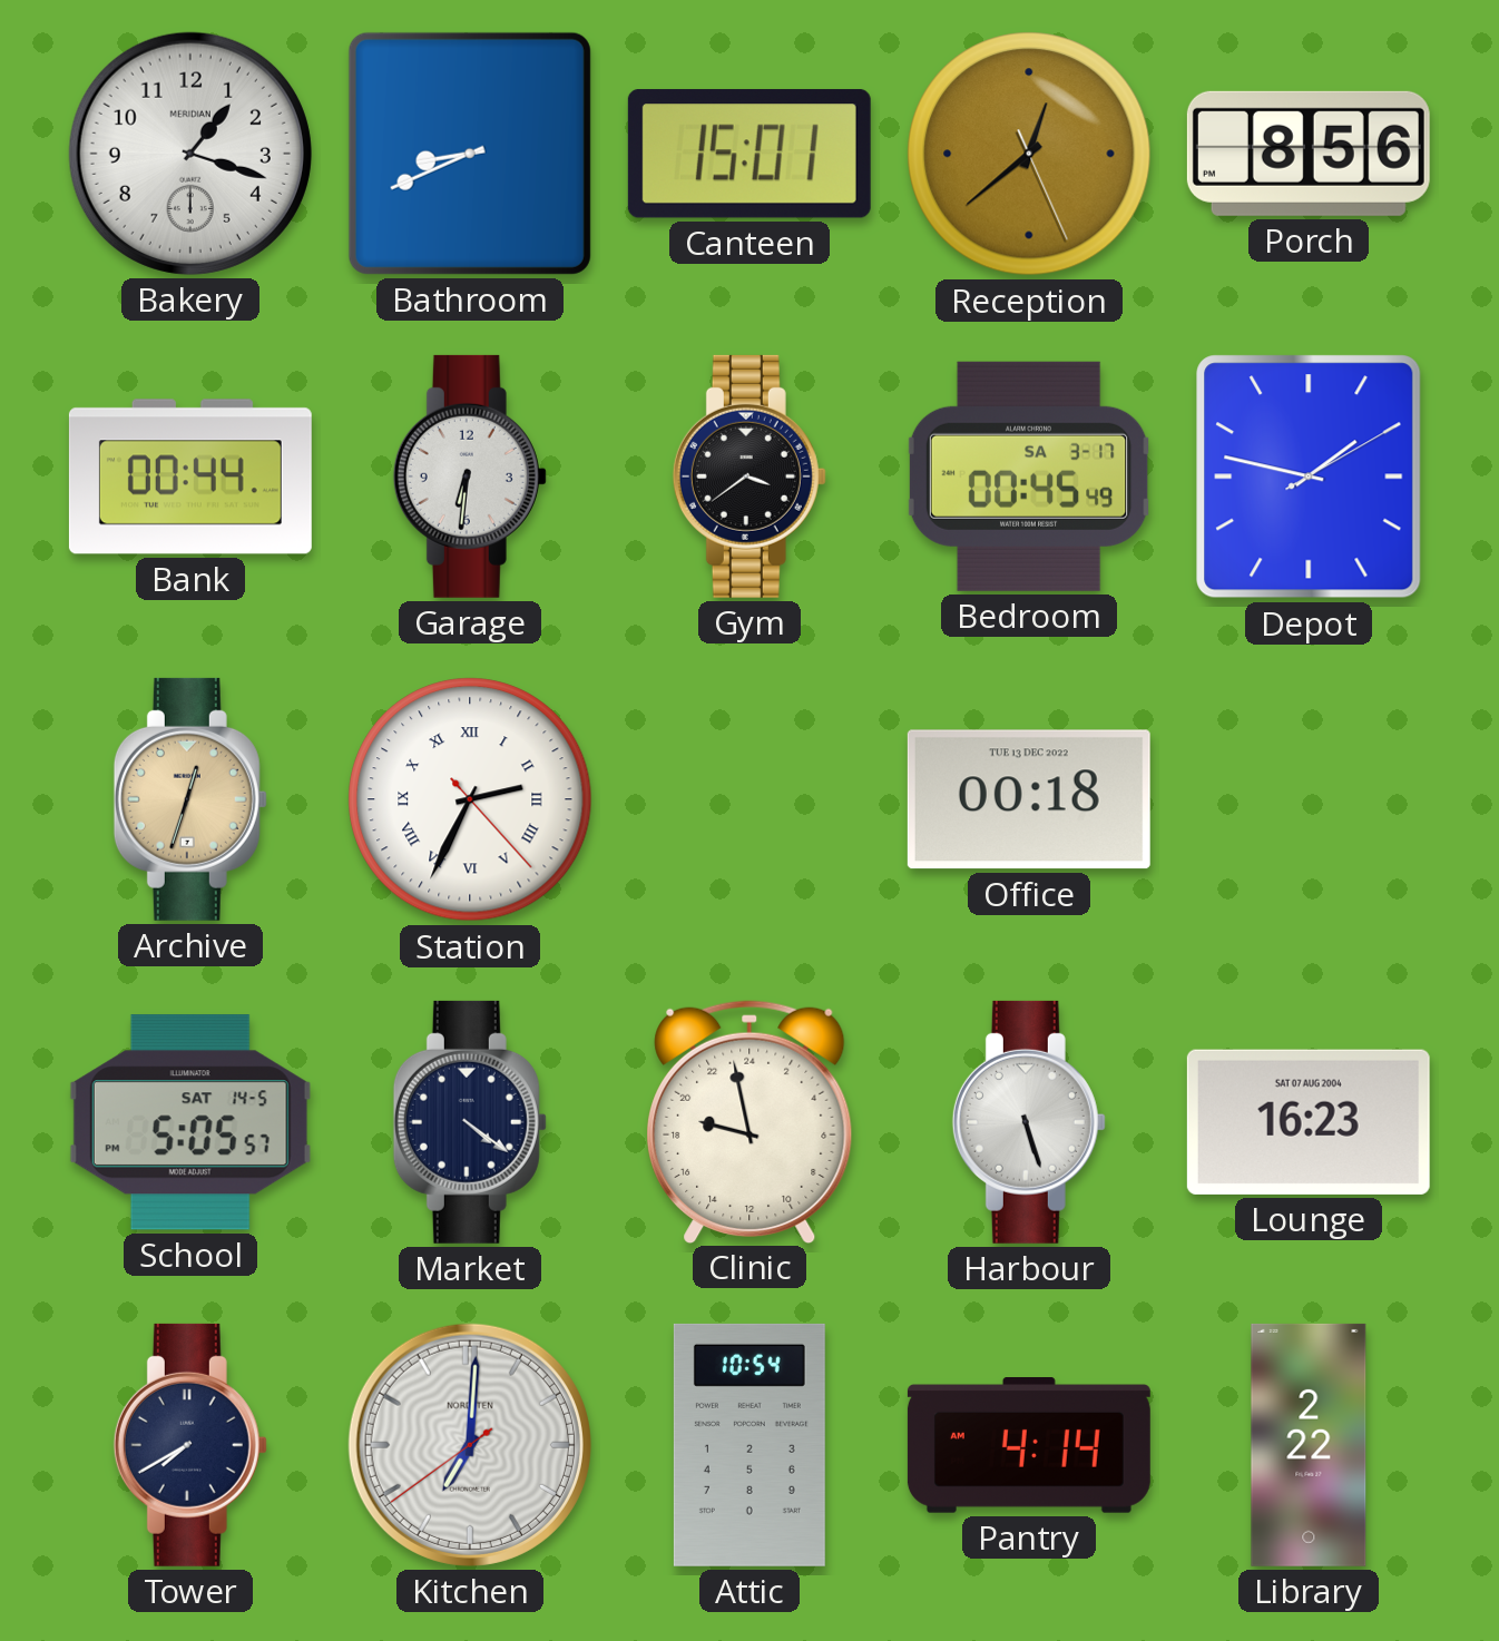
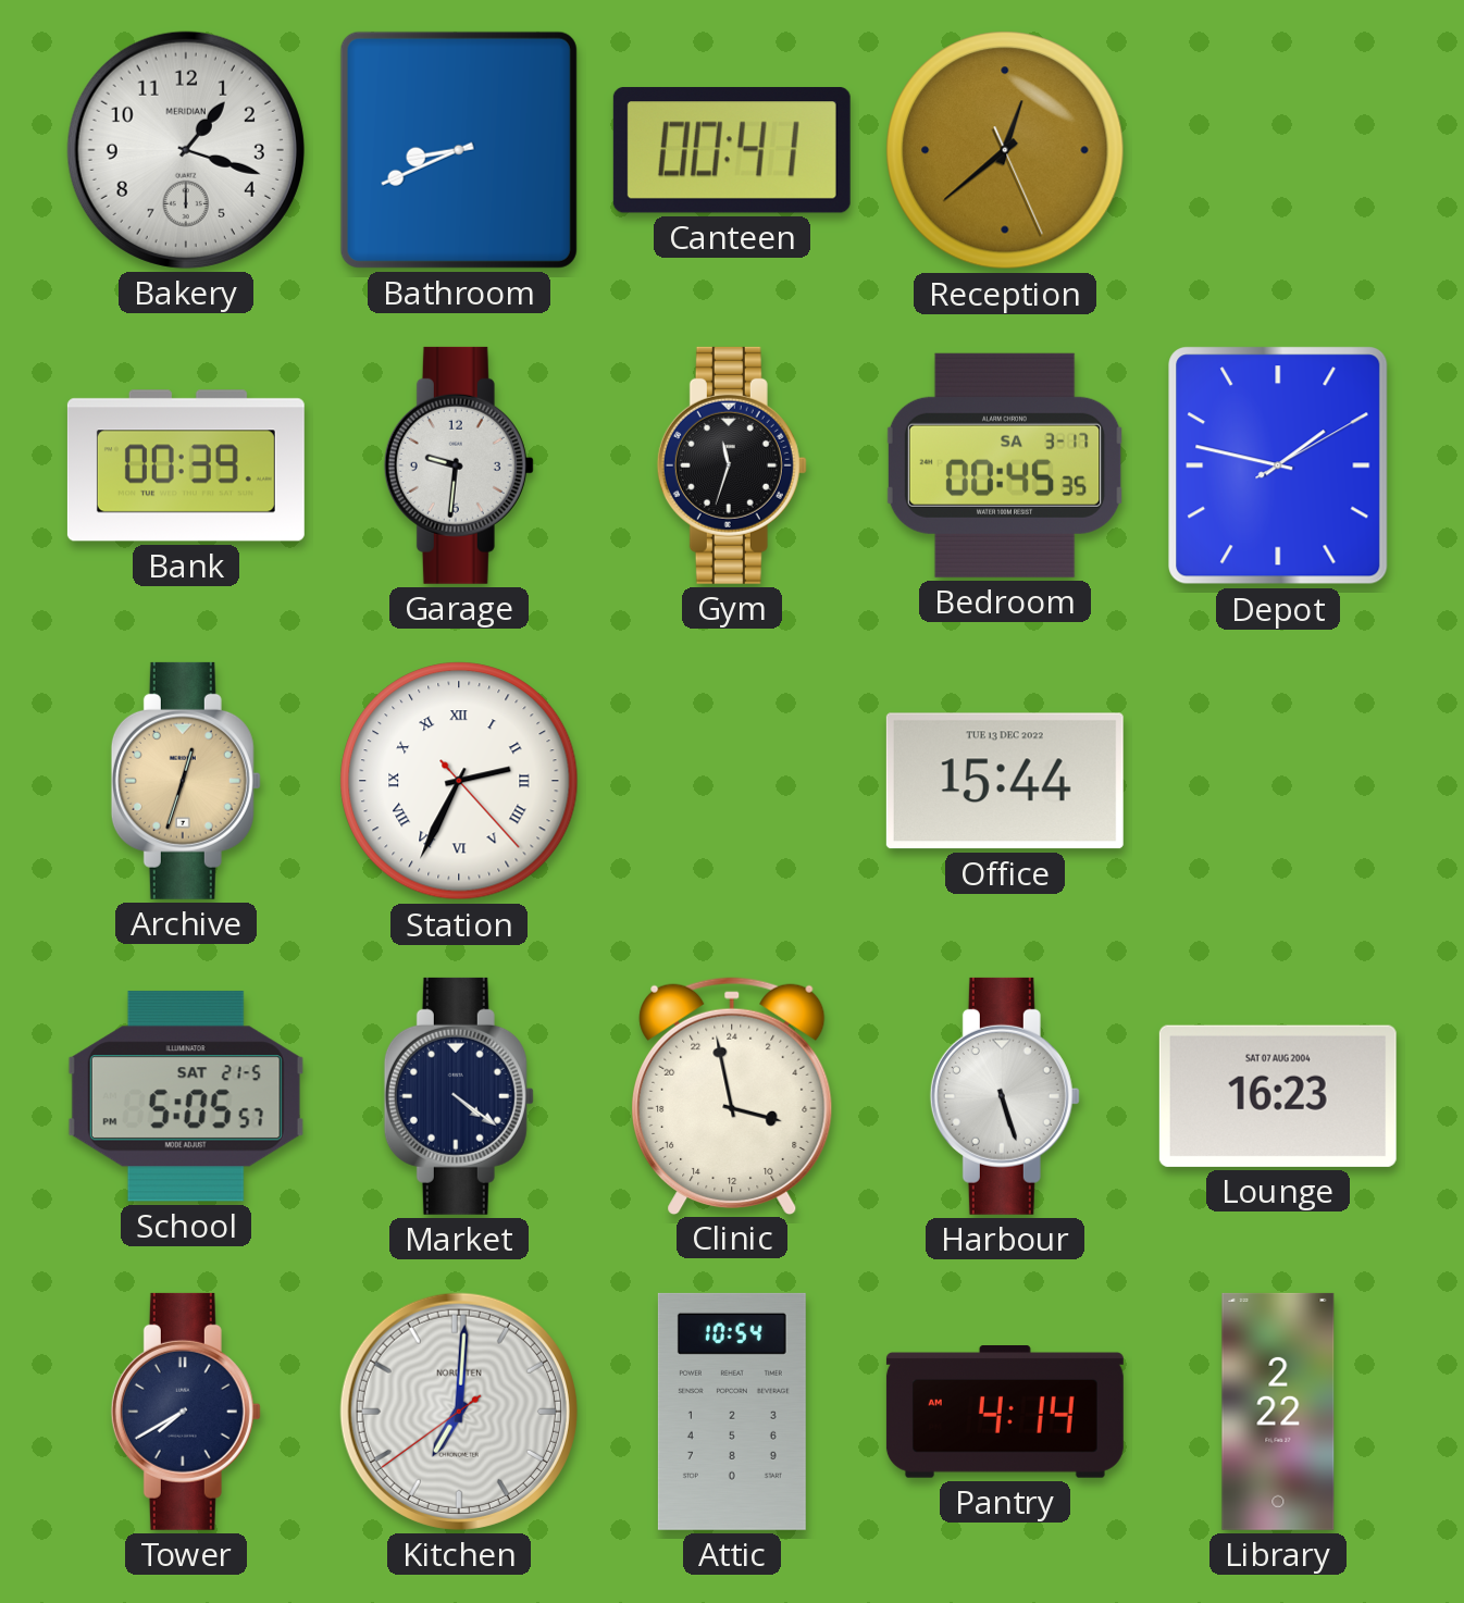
Canteen: 15:01 -> 00:41 (732, 150)
Porch: 8:56 -> none (1309, 154)
Bank: 00:44 -> 00:39 (186, 465)
Garage: 6:31 -> 9:31 (459, 465)
Gym: 3:39 -> 11:33 (732, 465)
Bedroom: 00:45:49 -> 00:45:35 (1005, 465)
Office: 00:18 -> 15:44 (1005, 781)
School date: SAT 14-5 -> SAT 21-5 (186, 1096)
Clinic: 18:58 -> 6:58 (732, 1095)
